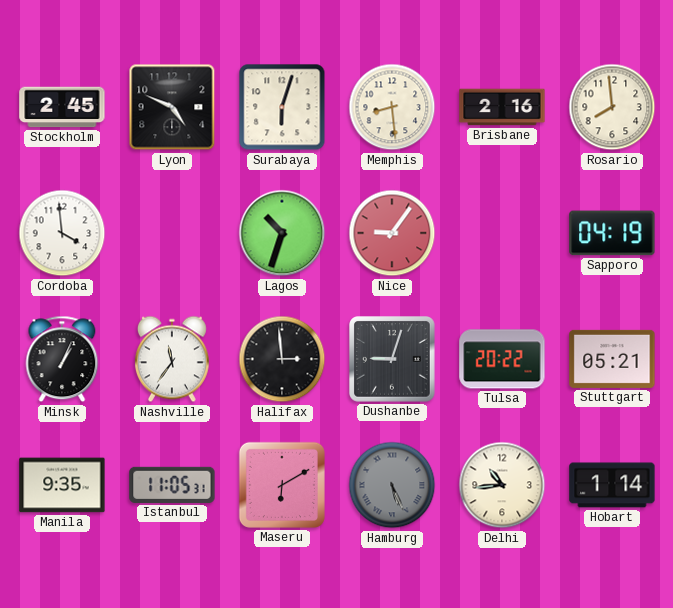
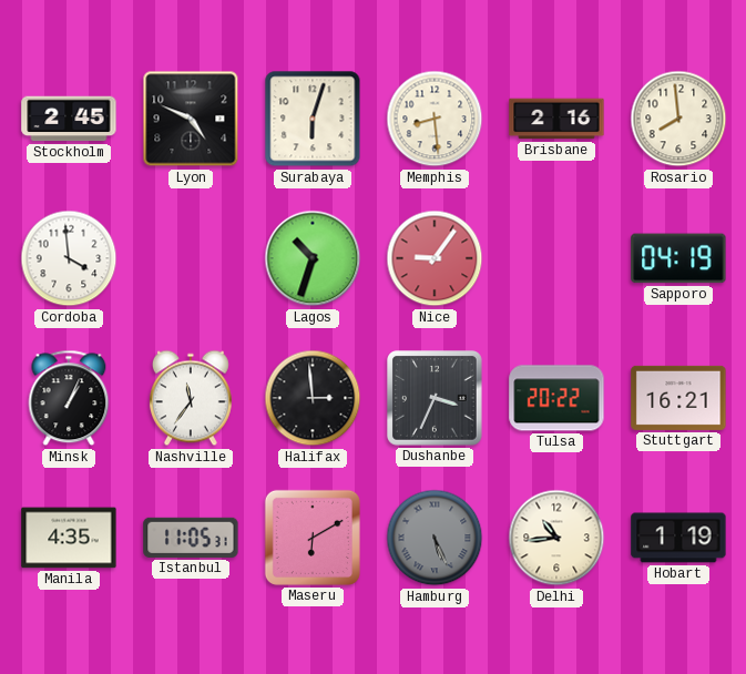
Dushanbe: 9:03 -> 3:34 (436, 399)
Stuttgart: 05:21 -> 16:21 (678, 398)
Manila: 9:35 -> 4:35 (69, 538)
Hobart: 1:14 -> 1:19 (678, 538)
